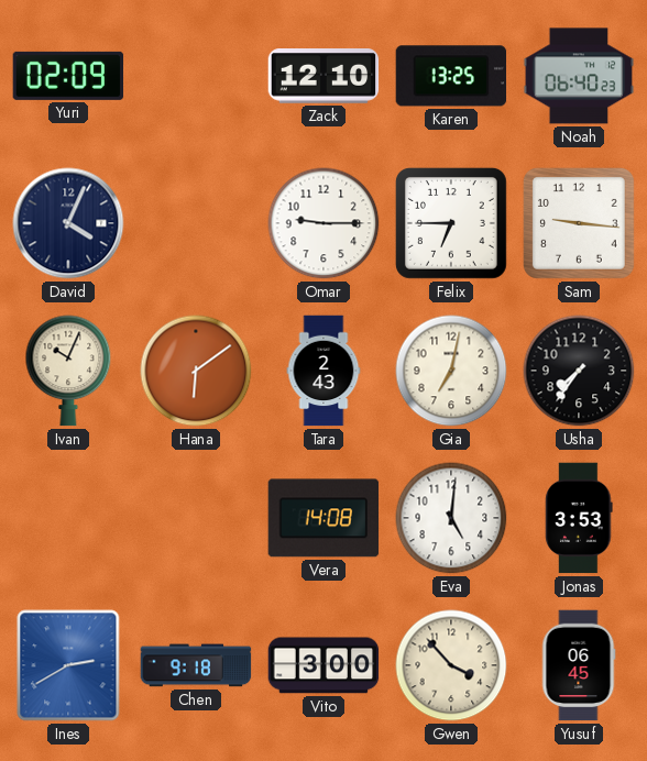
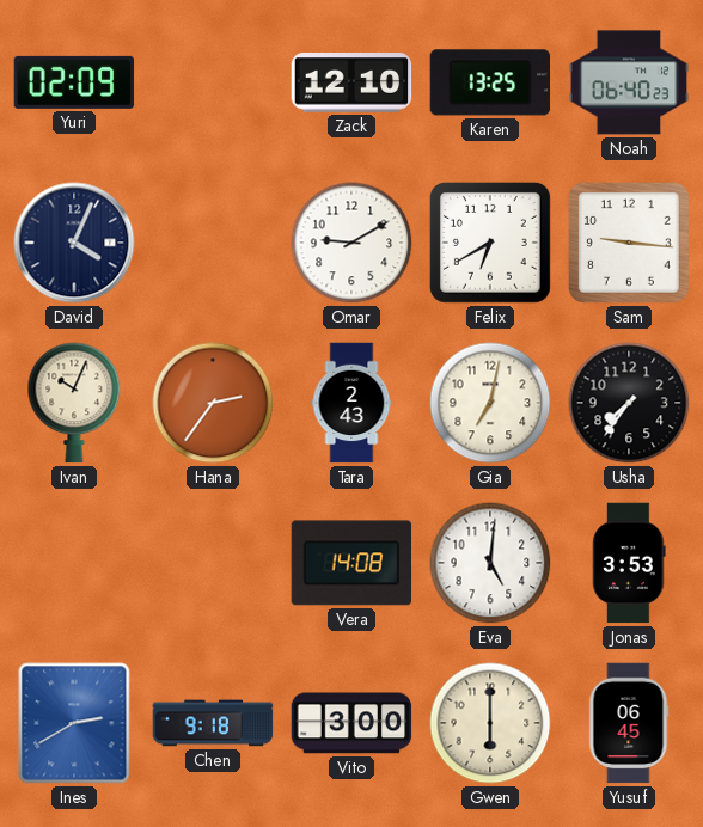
Omar: 9:15 -> 9:10 (351, 243)
Felix: 6:45 -> 6:40 (490, 243)
Hana: 6:09 -> 2:36 (213, 403)
Gwen: 3:53 -> 6:00 (490, 723)
